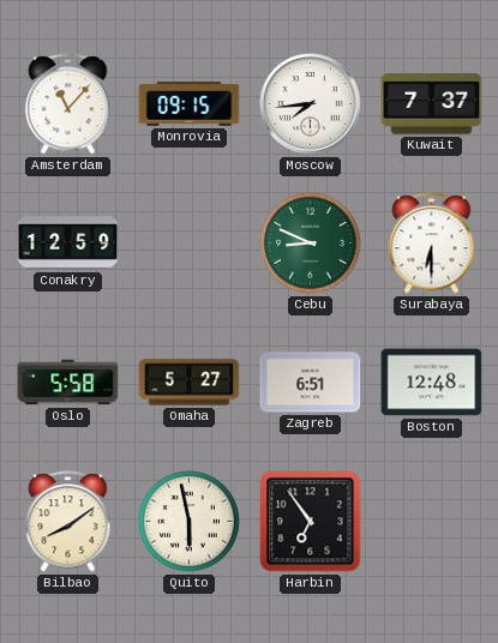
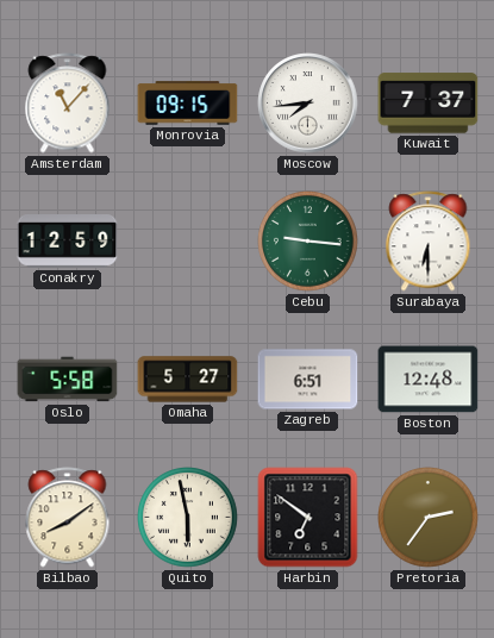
Cebu: 8:49 -> 9:16 (308, 242)
Harbin: 6:54 -> 6:51 (308, 518)
Pretoria: none -> 2:36 (429, 518)
